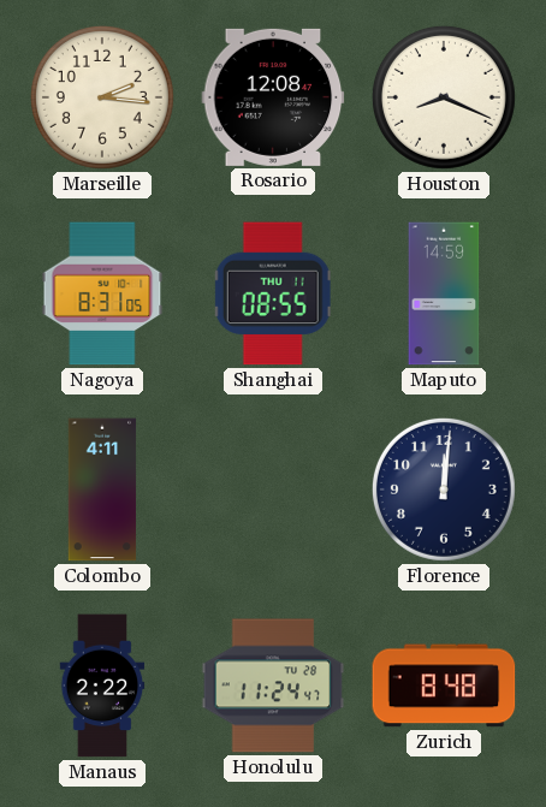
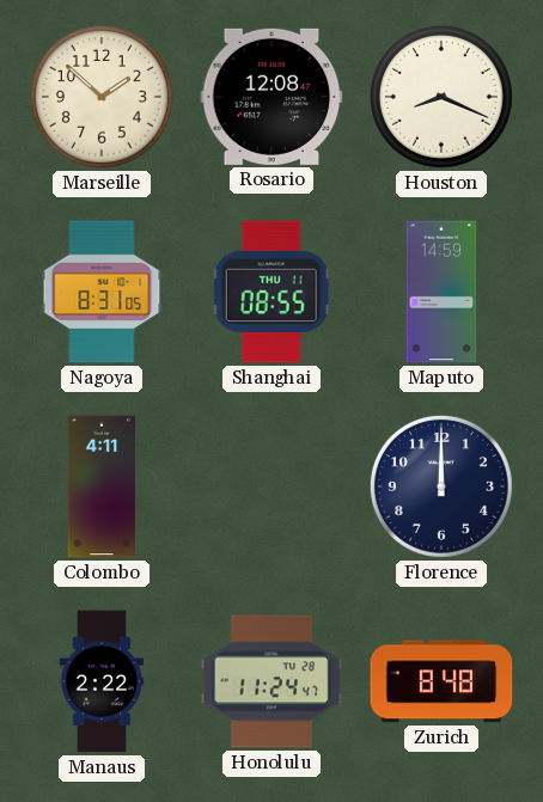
Marseille: 2:16 -> 1:52 (102, 97)
Florence: 12:01 -> 12:00 (441, 486)
